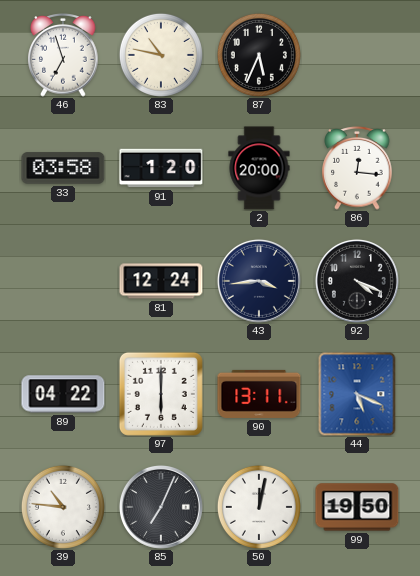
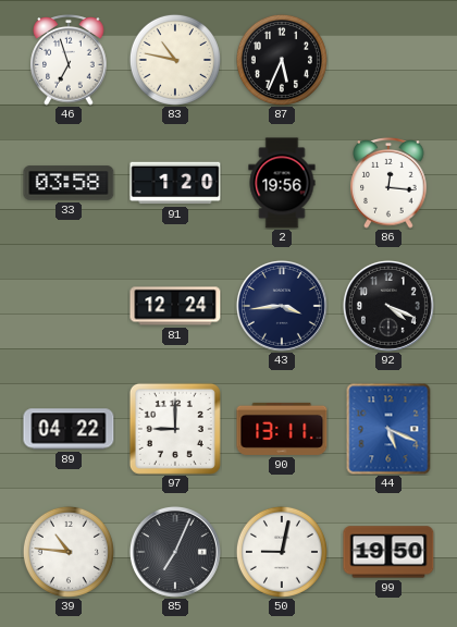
2: 20:00 -> 19:56 (282, 183)
97: 6:00 -> 9:00 (175, 429)
50: 12:02 -> 9:02 (282, 552)
